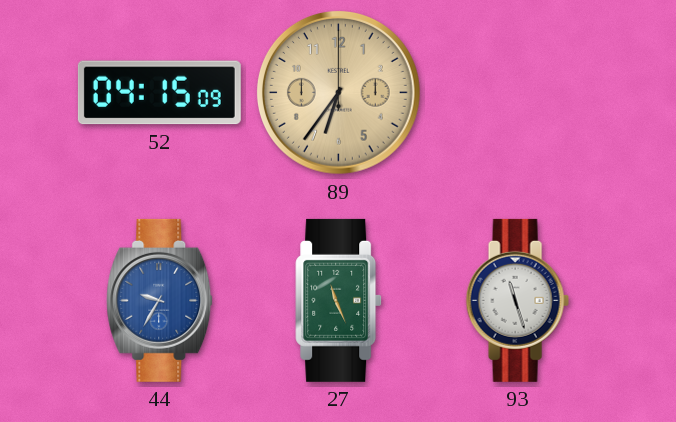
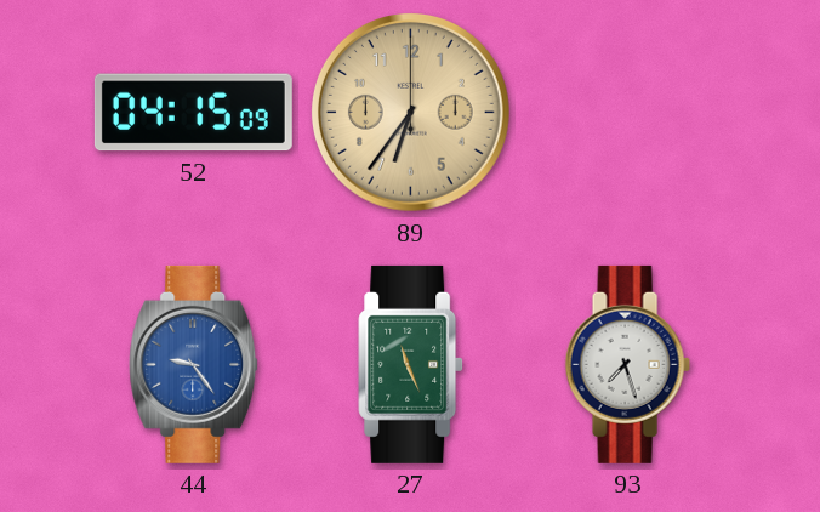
44: 9:35 -> 9:24 (194, 364)
93: 11:27 -> 7:27 (627, 364)
